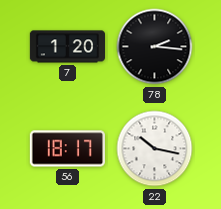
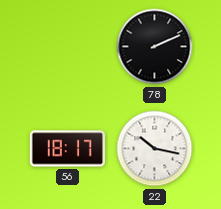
7: 1:20 -> none (67, 47)
78: 2:16 -> 2:11 (155, 47)
